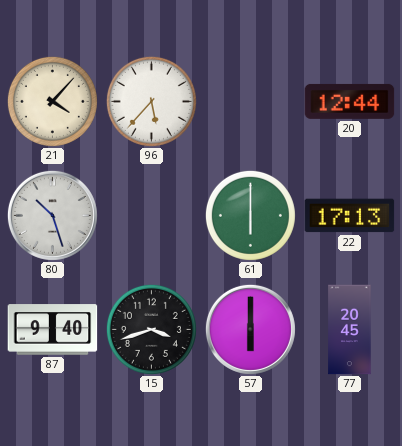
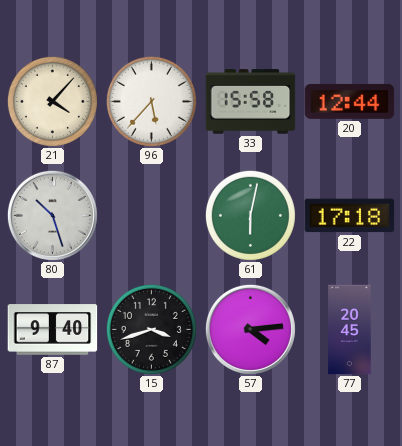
33: none -> 15:58 (251, 102)
61: 6:00 -> 6:02 (250, 215)
22: 17:13 -> 17:18 (350, 216)
57: 6:00 -> 4:14 (250, 329)
